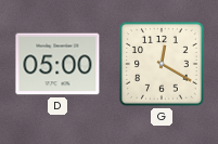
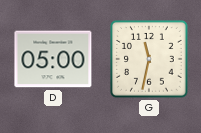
G: 12:20 -> 11:32 (150, 60)
